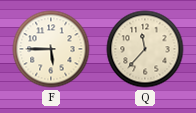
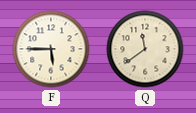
Q: 11:37 -> 11:39 (145, 49)
